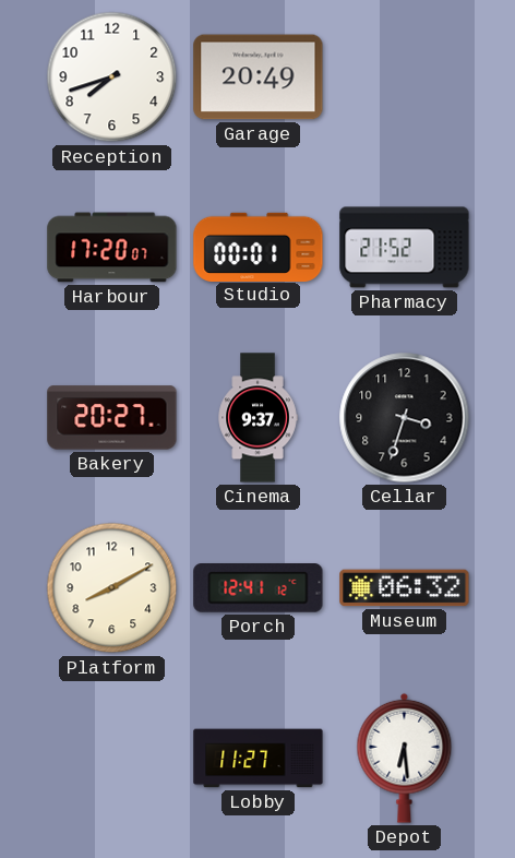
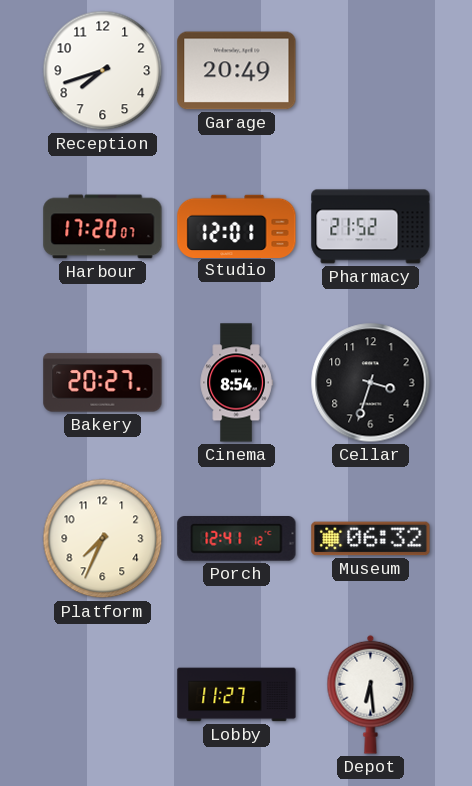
Studio: 00:01 -> 12:01 (237, 226)
Cinema: 9:37 -> 8:54 (236, 383)
Platform: 8:10 -> 7:34 (103, 539)
